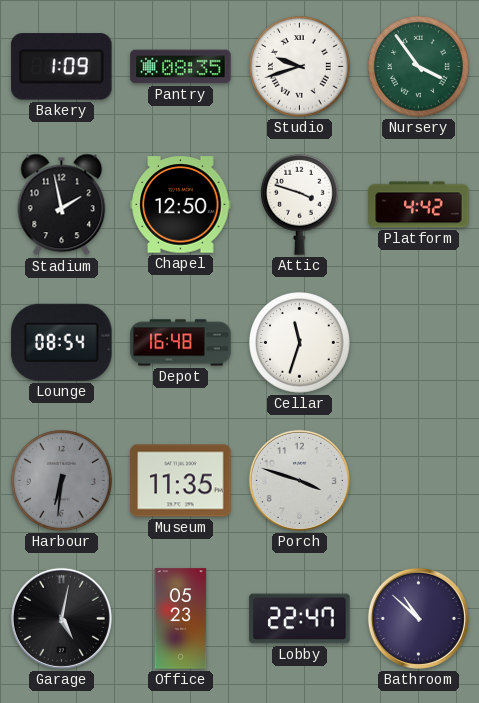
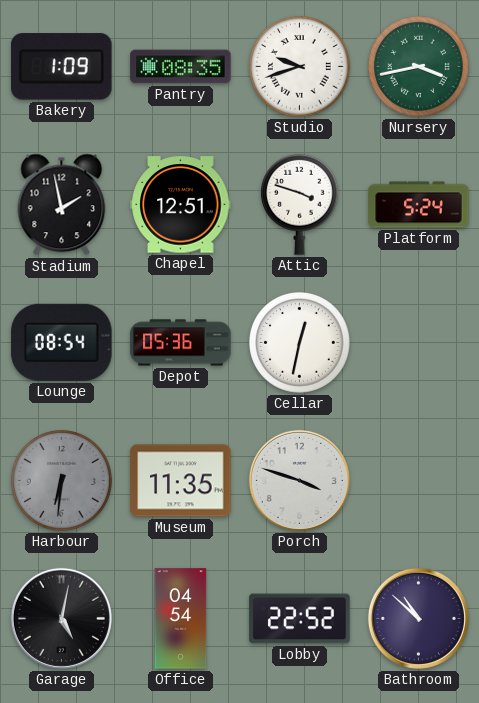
Nursery: 3:54 -> 3:43 (419, 67)
Chapel: 12:50 -> 12:51 (181, 205)
Platform: 4:42 -> 5:24 (419, 205)
Depot: 16:48 -> 05:36 (181, 343)
Cellar: 11:33 -> 12:32 (300, 343)
Office: 05:23 -> 04:54 (181, 619)
Lobby: 22:47 -> 22:52 (300, 619)
